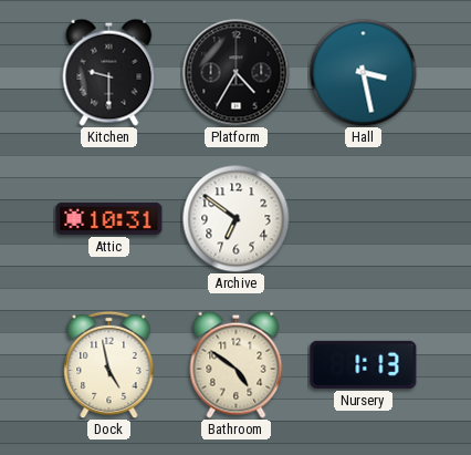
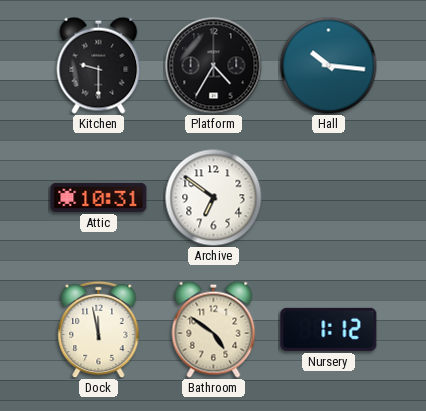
Hall: 3:28 -> 10:16 (328, 65)
Dock: 4:58 -> 11:58 (99, 329)
Nursery: 1:13 -> 1:12 (329, 329)
